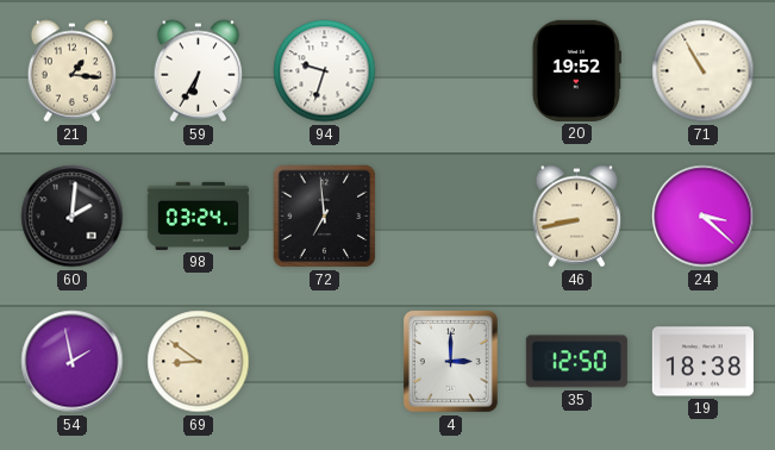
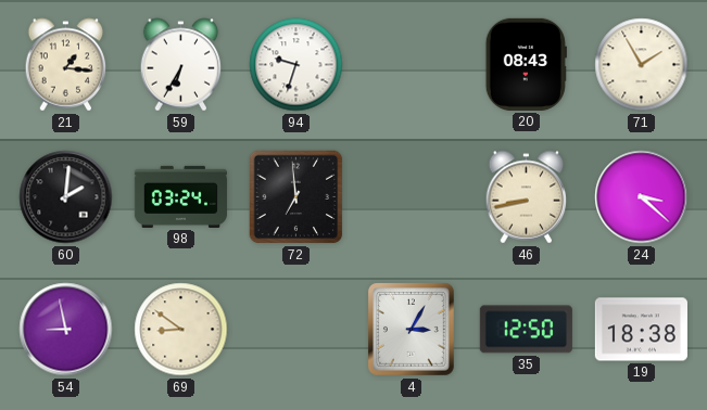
20: 19:52 -> 08:43 (526, 64)
71: 10:55 -> 1:55 (642, 65)
54: 1:58 -> 8:58 (66, 330)
4: 3:00 -> 3:05 (411, 329)
